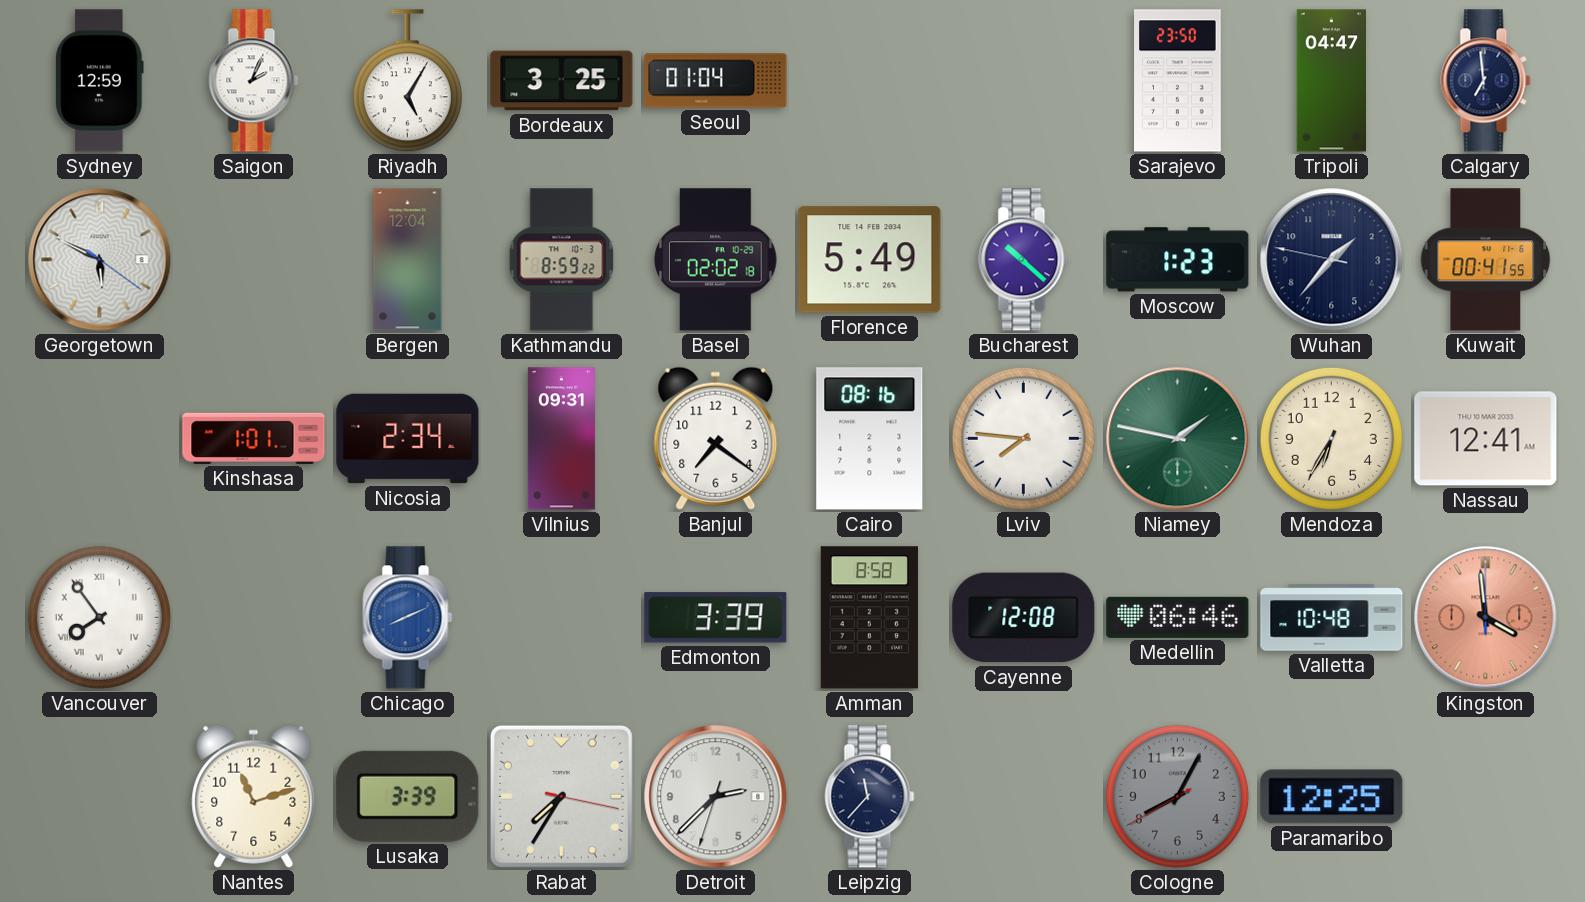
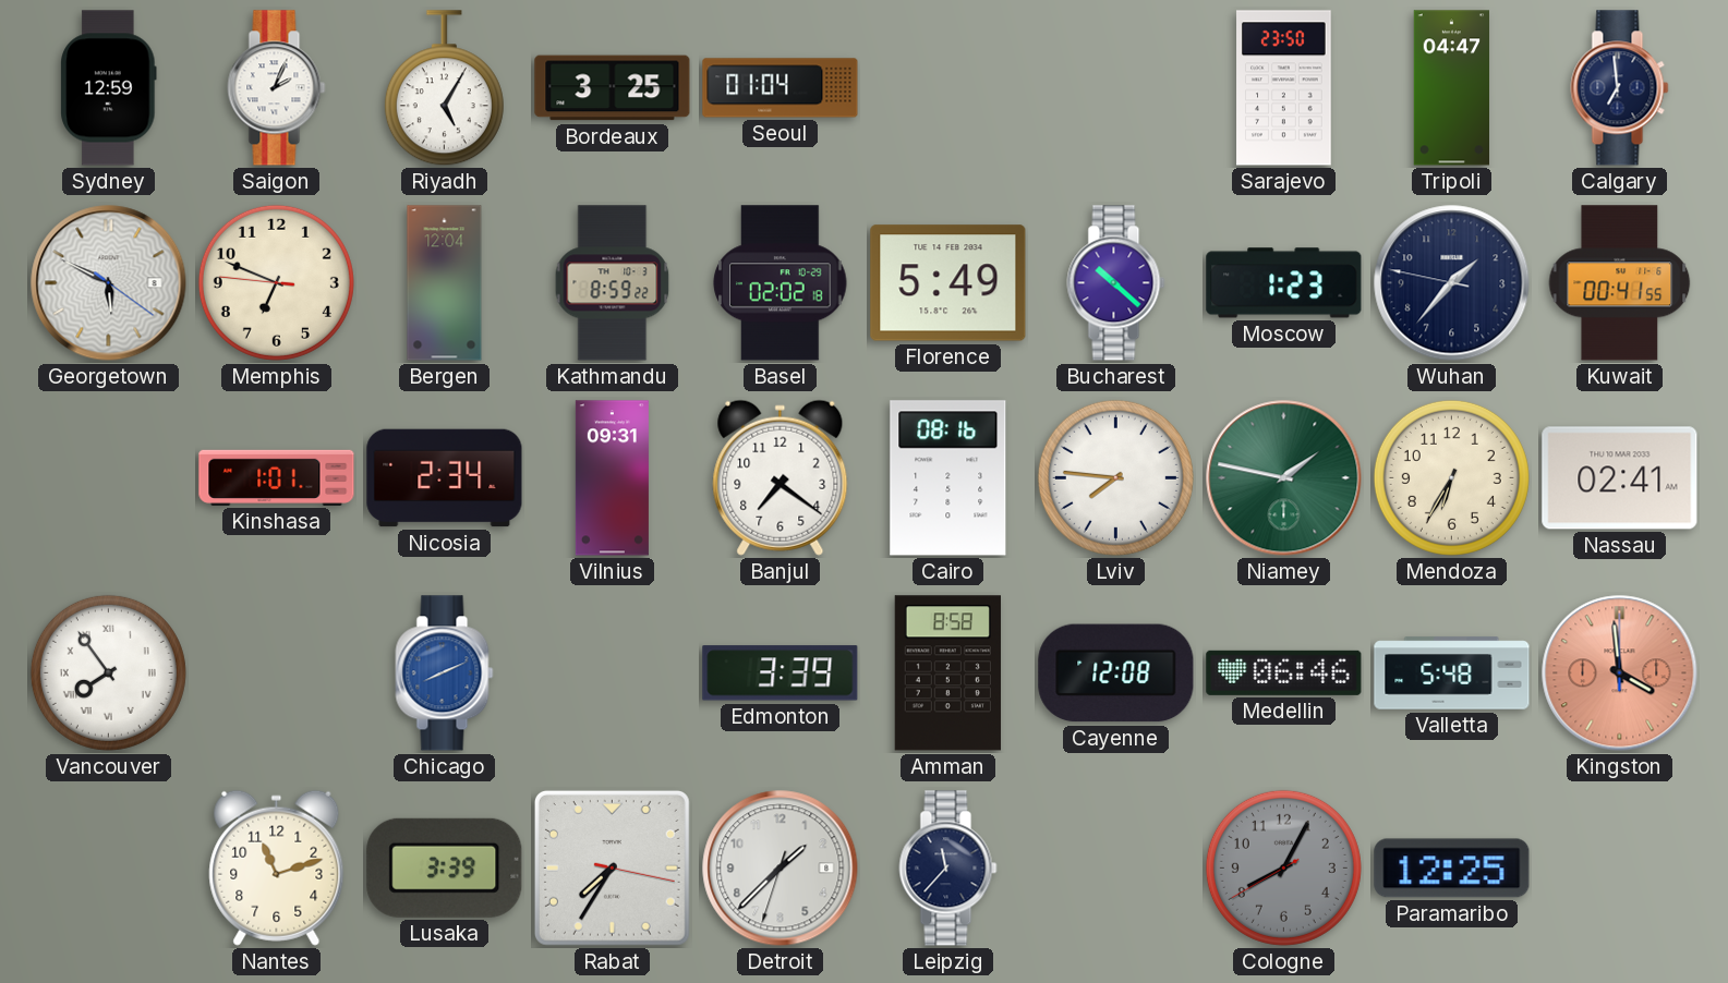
Memphis: none -> 6:48 (276, 282)
Nassau: 12:41 -> 02:41 (1620, 478)
Valletta: 10:48 -> 5:48 (1452, 673)
Detroit: 2:37 -> 1:37 (781, 869)
